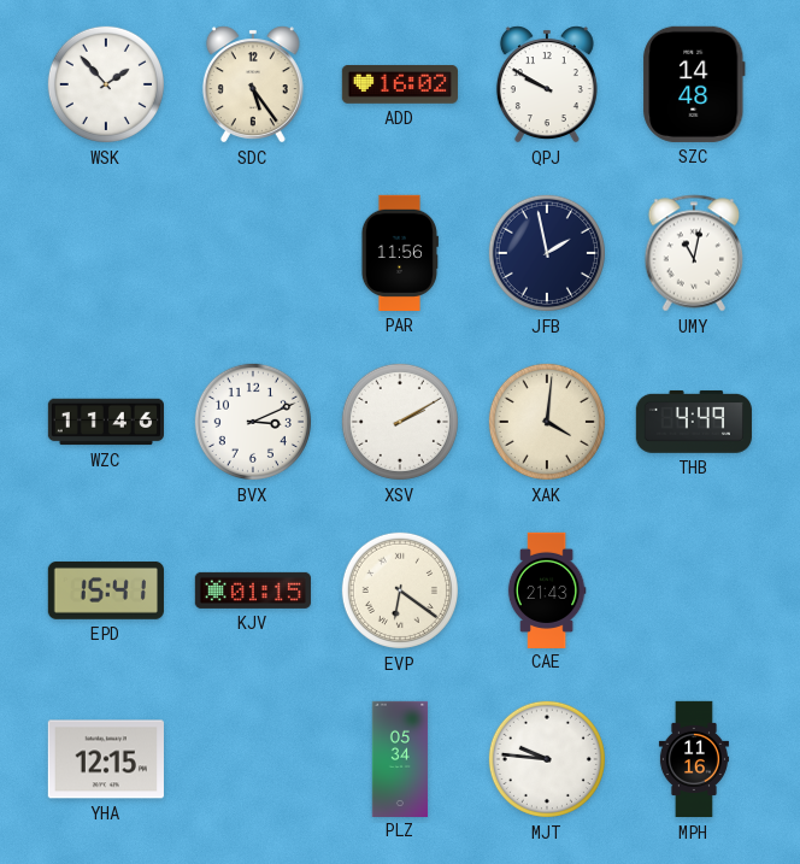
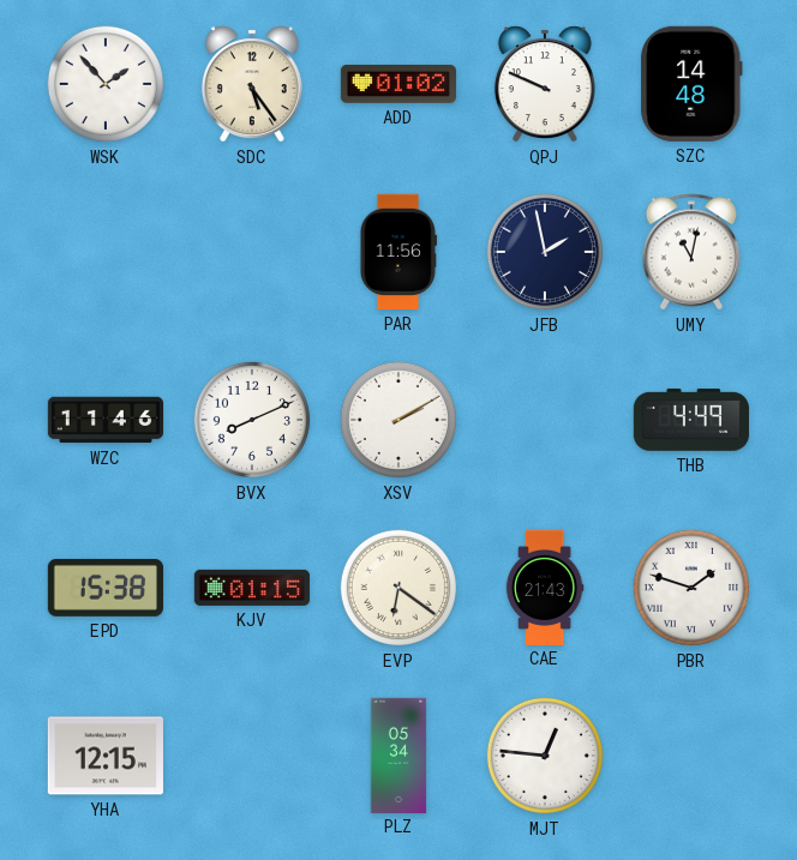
ADD: 16:02 -> 01:02 (398, 84)
QPJ: 9:50 -> 9:49 (545, 84)
BVX: 3:11 -> 8:11 (252, 420)
XAK: 4:01 -> none (547, 422)
EPD: 15:41 -> 15:38 (106, 588)
PBR: none -> 1:48 (691, 588)
MJT: 9:46 -> 12:46 (545, 756)
MPH: 11:16 -> none (694, 759)
